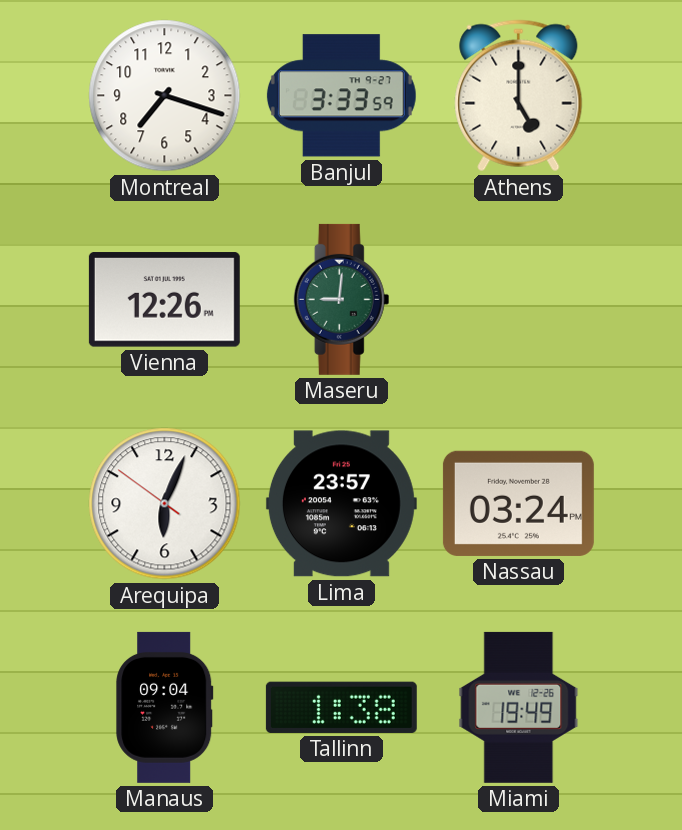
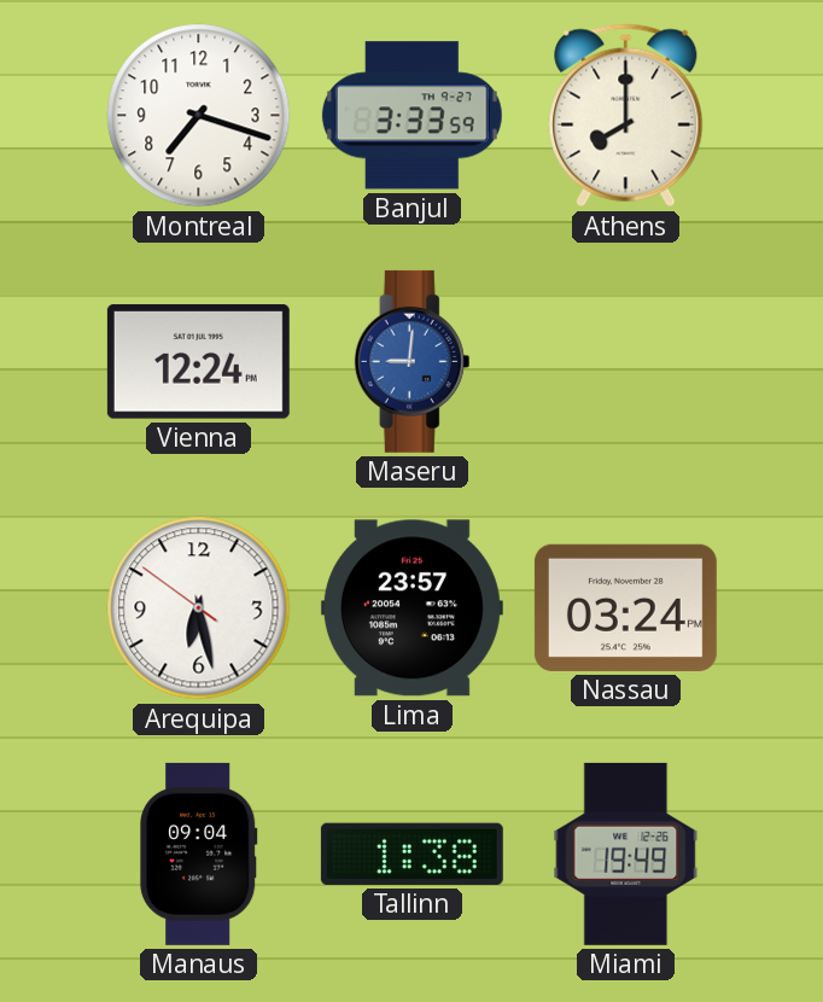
Athens: 5:00 -> 8:00 (626, 116)
Vienna: 12:26 -> 12:24 (198, 362)
Maseru dial: green -> blue (413, 361)
Arequipa: 6:03 -> 6:27 (199, 608)
